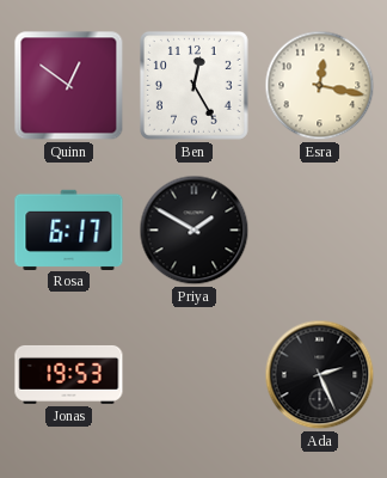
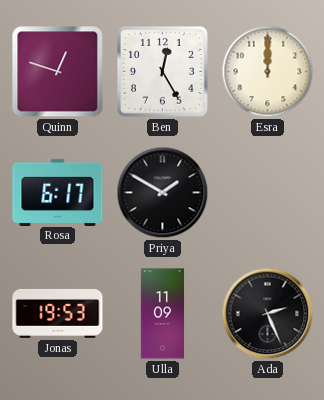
Quinn: 12:51 -> 12:48 (58, 72)
Esra: 12:17 -> 12:00 (268, 72)
Ulla: none -> 11:09 (163, 314)
